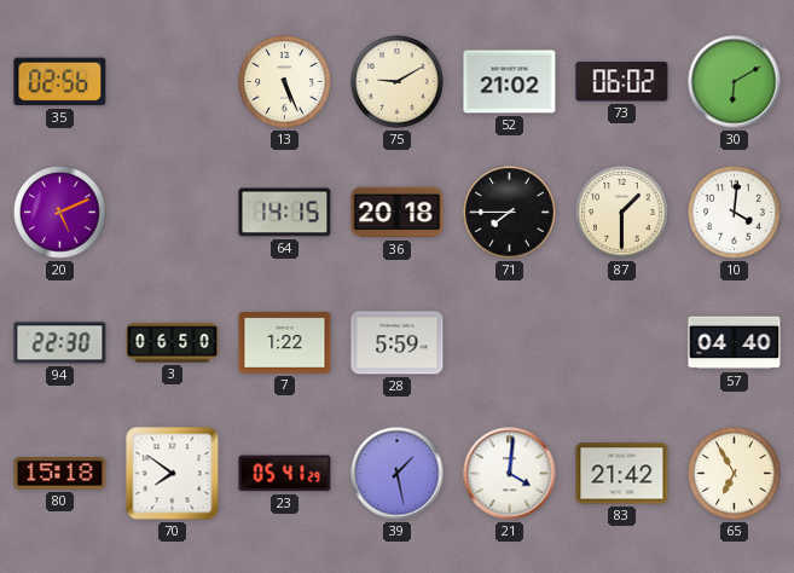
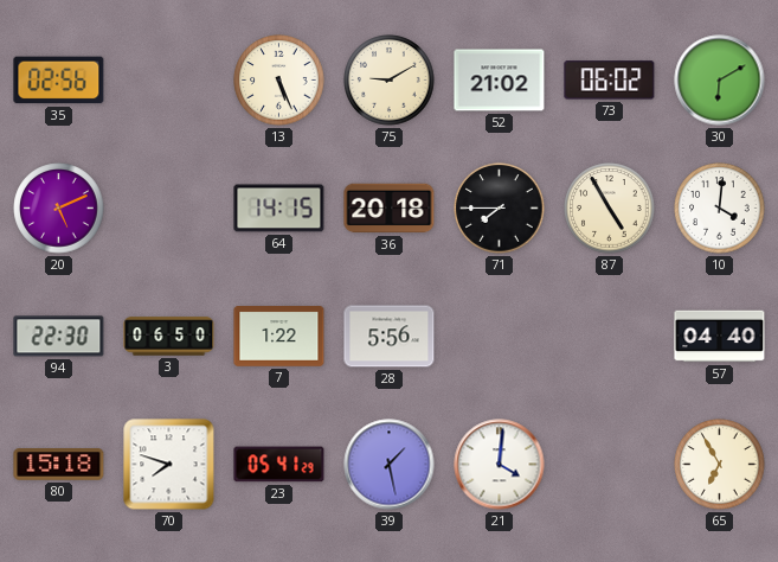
87: 1:30 -> 4:55 (610, 209)
28: 5:59 -> 5:56 (390, 337)
70: 7:51 -> 7:48 (169, 465)
83: 21:42 -> none (622, 474)
